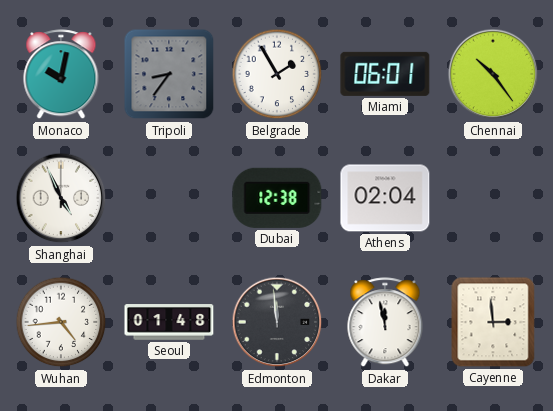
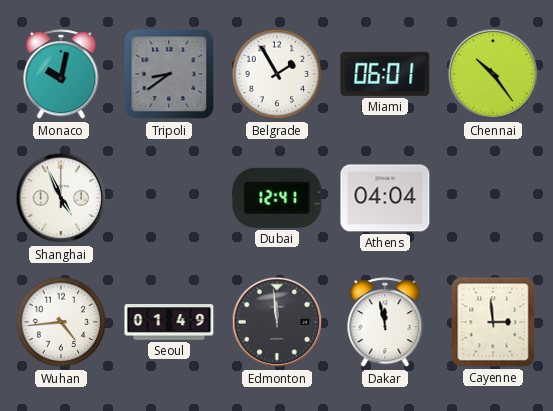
Tripoli: 8:36 -> 8:39 (169, 74)
Dubai: 12:38 -> 12:41 (277, 198)
Athens: 02:04 -> 04:04 (385, 198)
Seoul: 01:48 -> 01:49 (169, 322)
